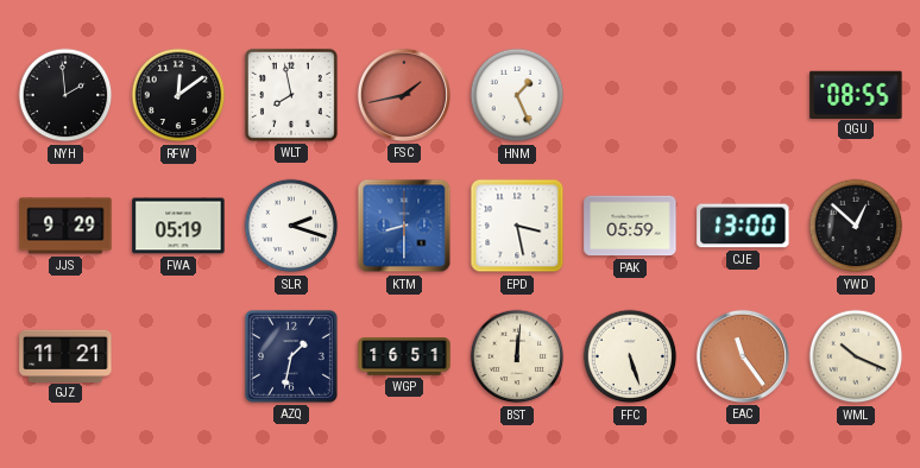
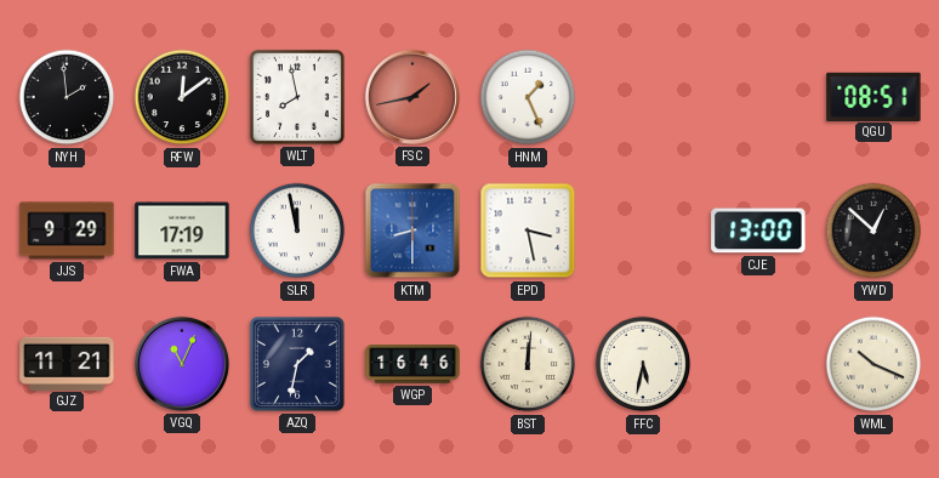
QGU: 08:55 -> 08:51 (873, 96)
FWA: 05:19 -> 17:19 (182, 231)
SLR: 2:18 -> 11:58 (297, 231)
PAK: 05:59 -> none (630, 226)
VGQ: none -> 11:04 (182, 364)
WGP: 16:51 -> 16:46 (412, 364)
FFC: 5:27 -> 5:32 (643, 364)
EAC: 11:24 -> none (743, 356)
